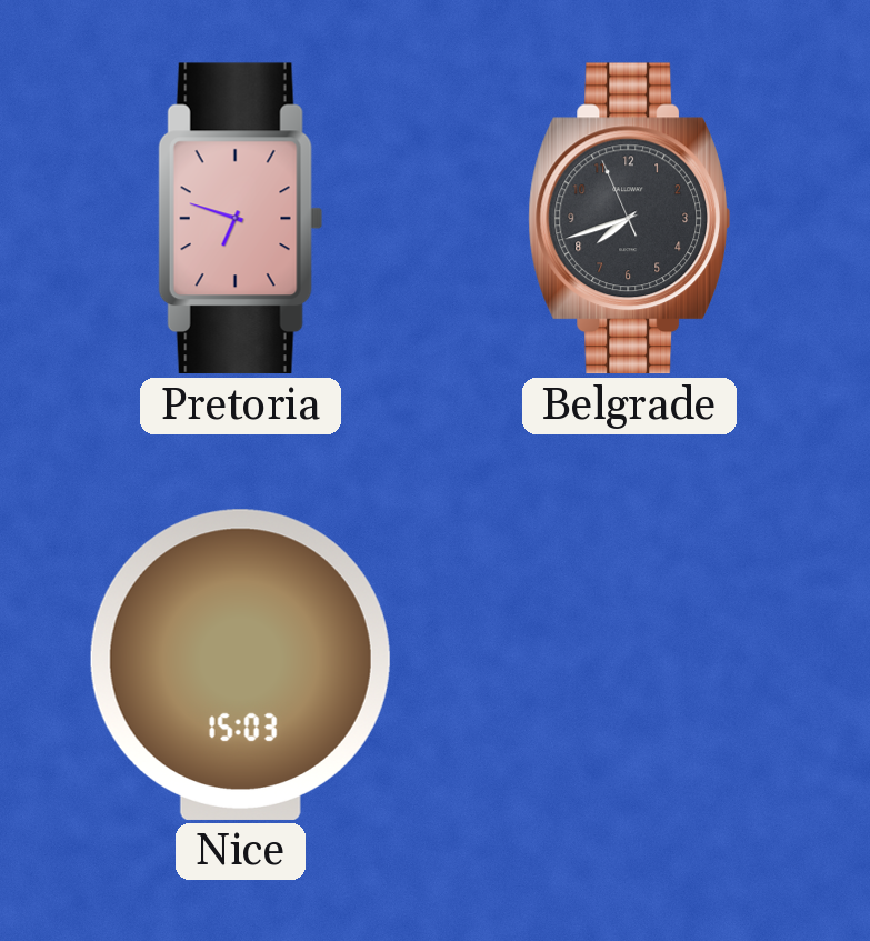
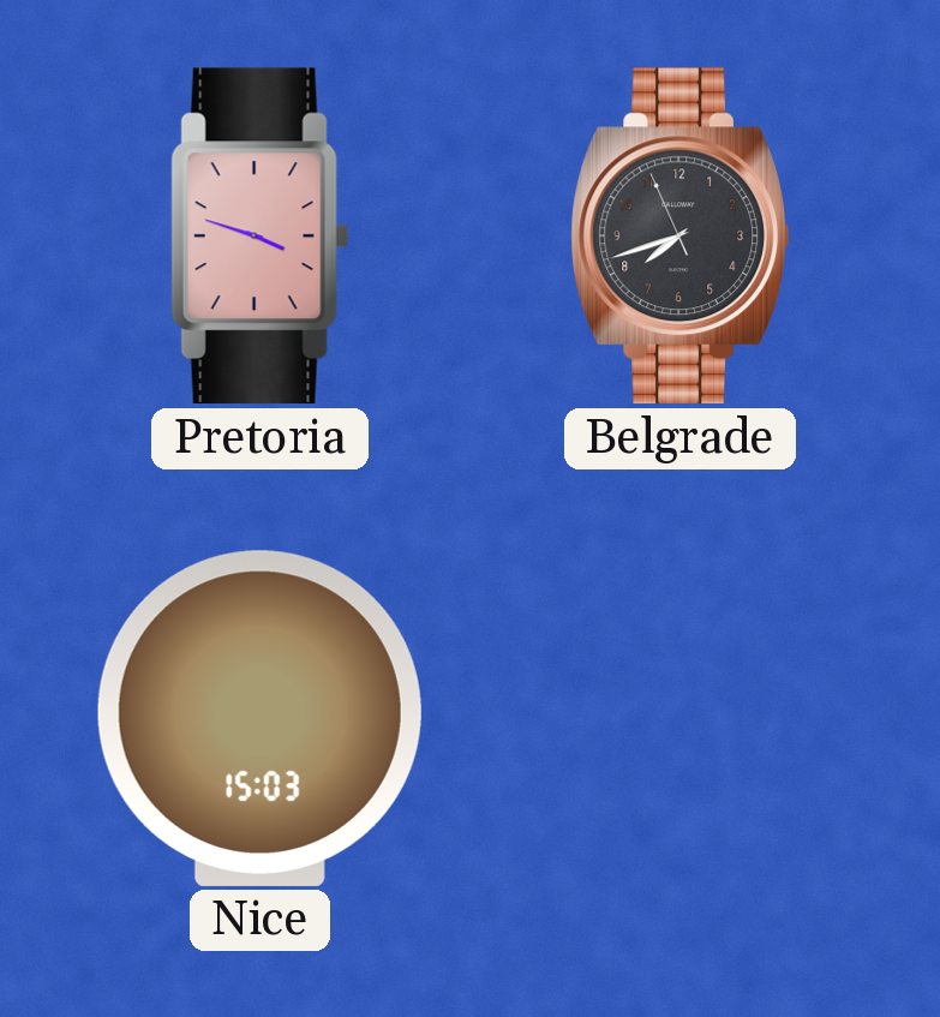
Pretoria: 6:48 -> 3:48 (261, 237)
